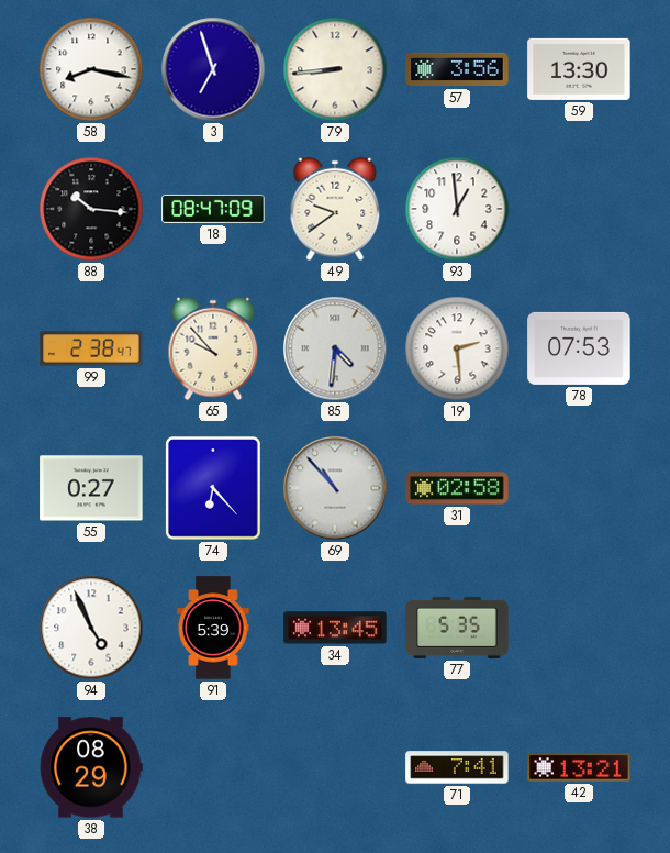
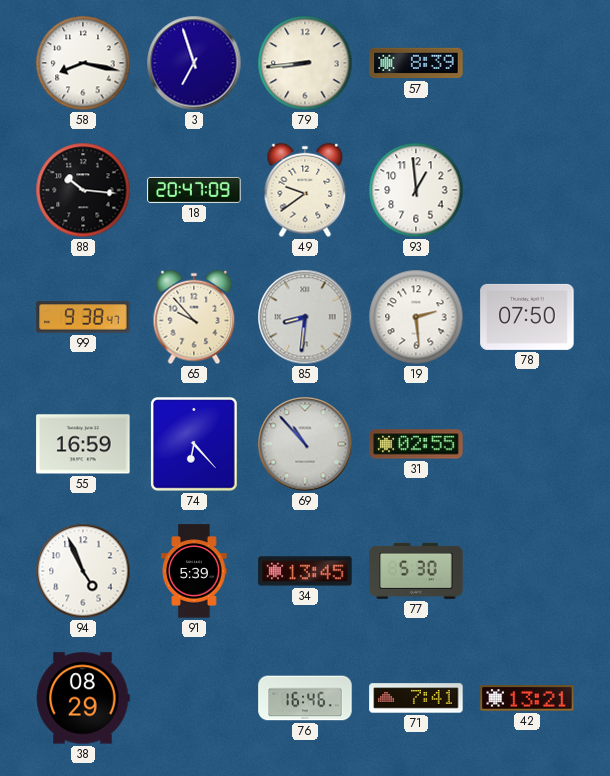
57: 3:56 -> 8:39 (416, 63)
59: 13:30 -> none (579, 69)
18: 08:47 -> 20:47 (194, 190)
99: 2:38 -> 9:38 (83, 317)
85: 4:31 -> 8:31 (305, 317)
78: 07:53 -> 07:50 (527, 317)
55: 0:27 -> 16:59 (83, 444)
31: 02:58 -> 02:55 (416, 444)
77: 5:35 -> 5:30 (416, 571)
76: none -> 16:46 (305, 698)
